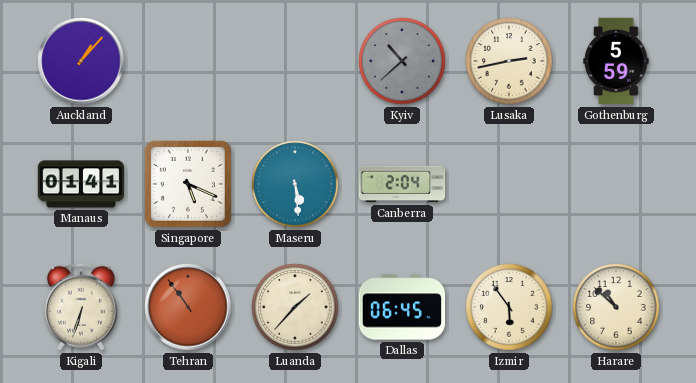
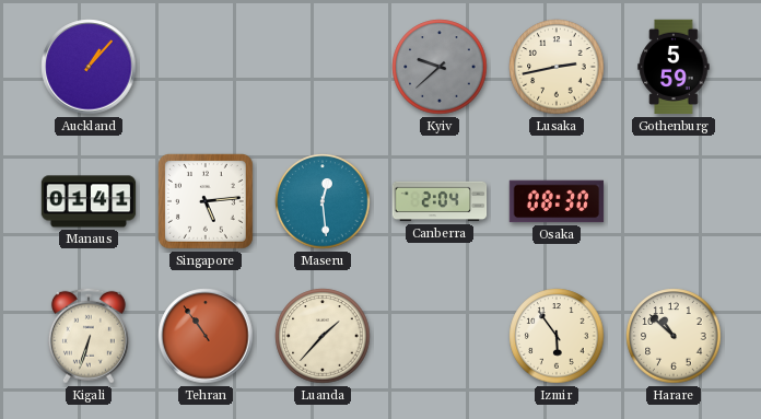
Kyiv: 10:38 -> 9:38 (440, 67)
Singapore: 5:19 -> 5:14 (206, 201)
Maseru: 5:29 -> 12:29 (323, 201)
Osaka: none -> 08:30 (557, 201)
Dallas: 06:45 -> none (402, 307)
